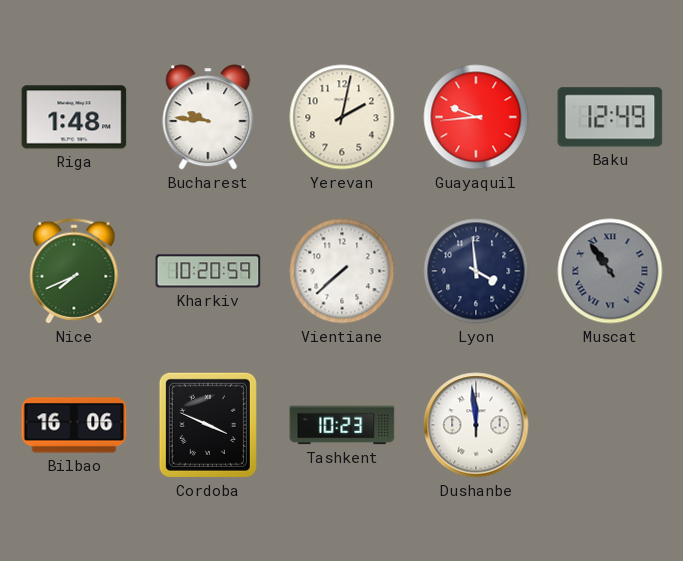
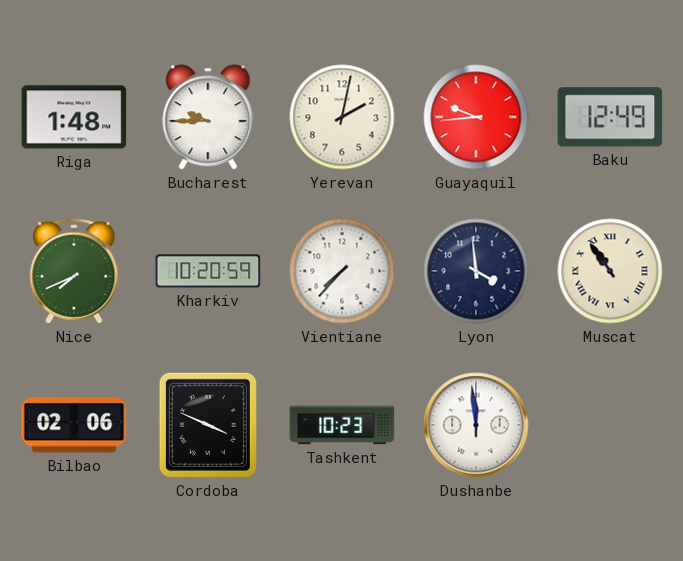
Bucharest: 9:46 -> 9:45 (208, 117)
Vientiane: 7:38 -> 7:37 (342, 271)
Muscat dial: grey -> cream (610, 271)
Bilbao: 16:06 -> 02:06 (74, 425)
